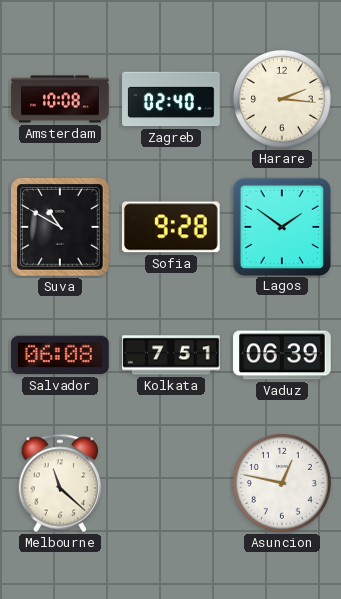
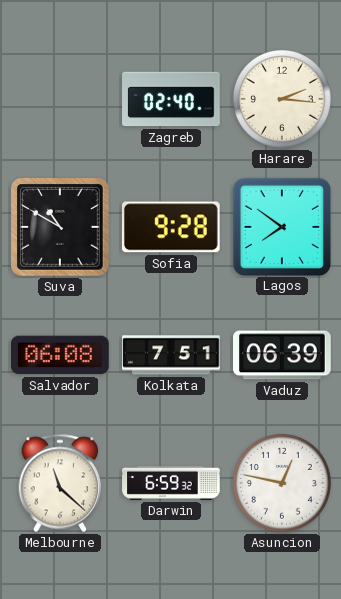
Amsterdam: 10:08 -> none (60, 99)
Lagos: 1:51 -> 7:51 (281, 226)
Darwin: none -> 6:59 (171, 483)
